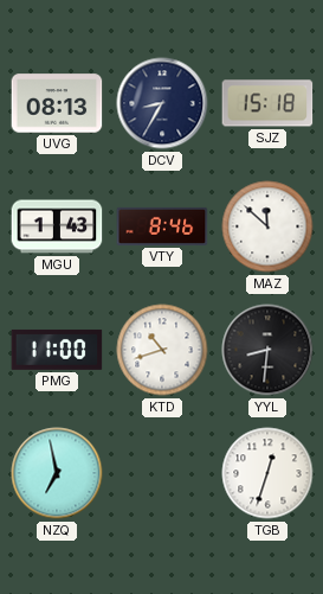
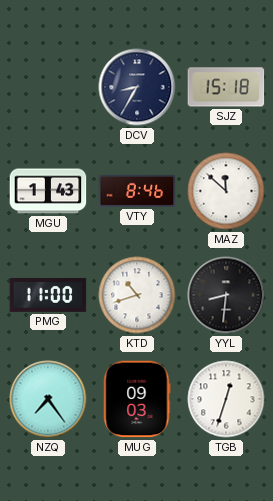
UVG: 08:13 -> none (57, 103)
NZQ: 6:58 -> 7:24 (48, 399)
MUG: none -> 09:03 (137, 399)
